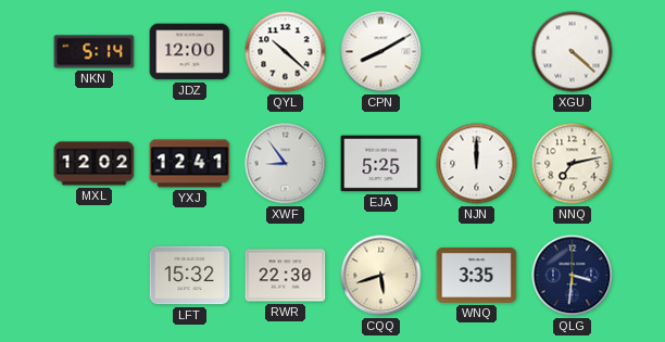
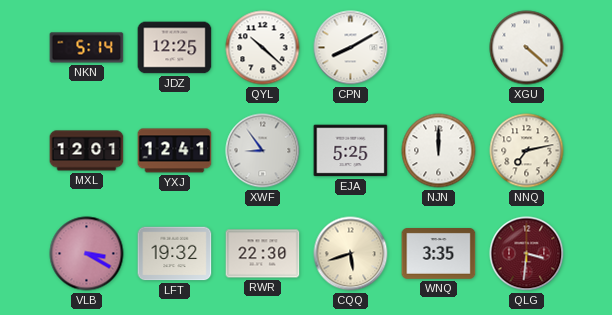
JDZ: 12:00 -> 12:25 (175, 48)
MXL: 12:02 -> 12:01 (87, 151)
VLB: none -> 3:20 (87, 254)
LFT: 15:32 -> 19:32 (175, 254)
QLG dial: navy -> burgundy (527, 254)
